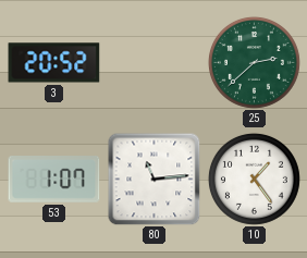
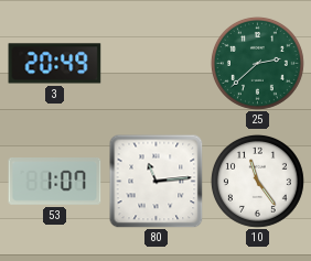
3: 20:52 -> 20:49 (55, 64)
10: 1:24 -> 11:24 (257, 181)
